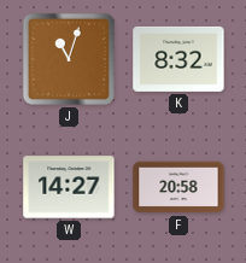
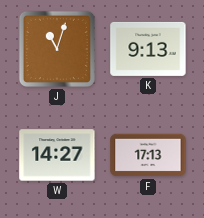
K: 8:32 -> 9:13 (148, 49)
F: 20:58 -> 17:13 (148, 155)
